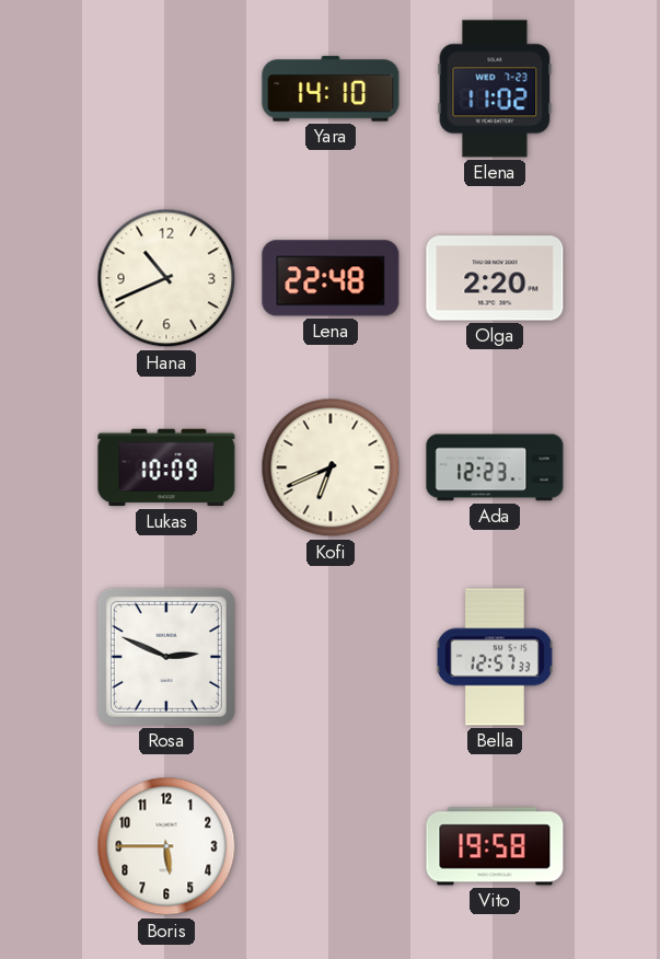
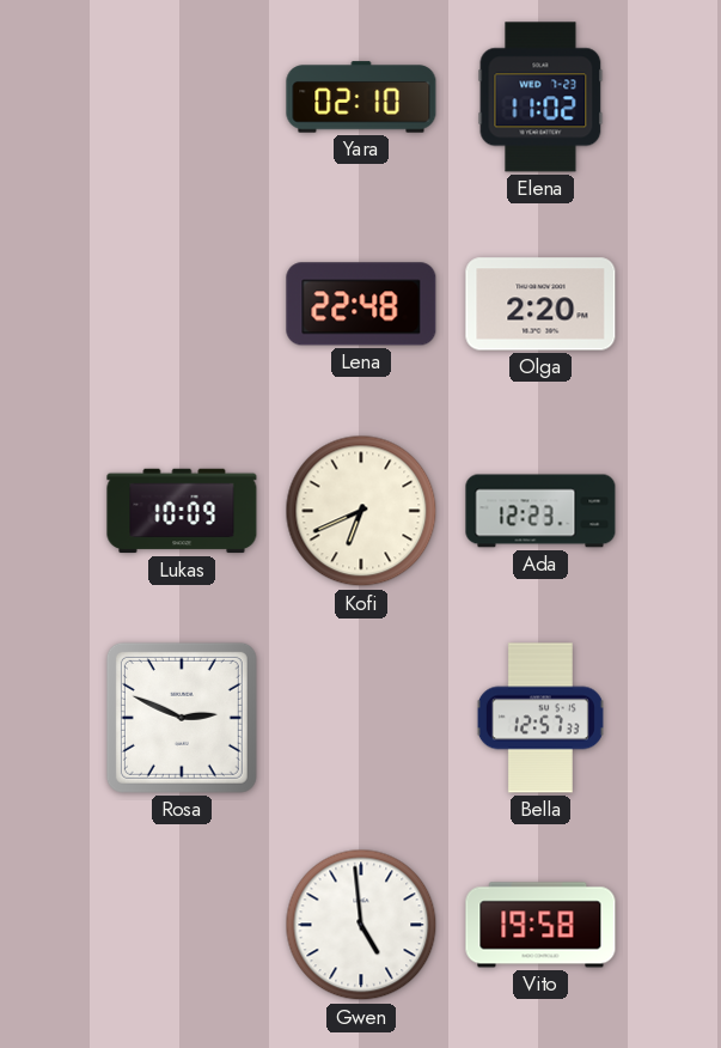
Yara: 14:10 -> 02:10 (361, 97)
Hana: 10:41 -> none (166, 278)
Boris: 5:45 -> none (166, 846)
Gwen: none -> 4:59 (361, 925)
